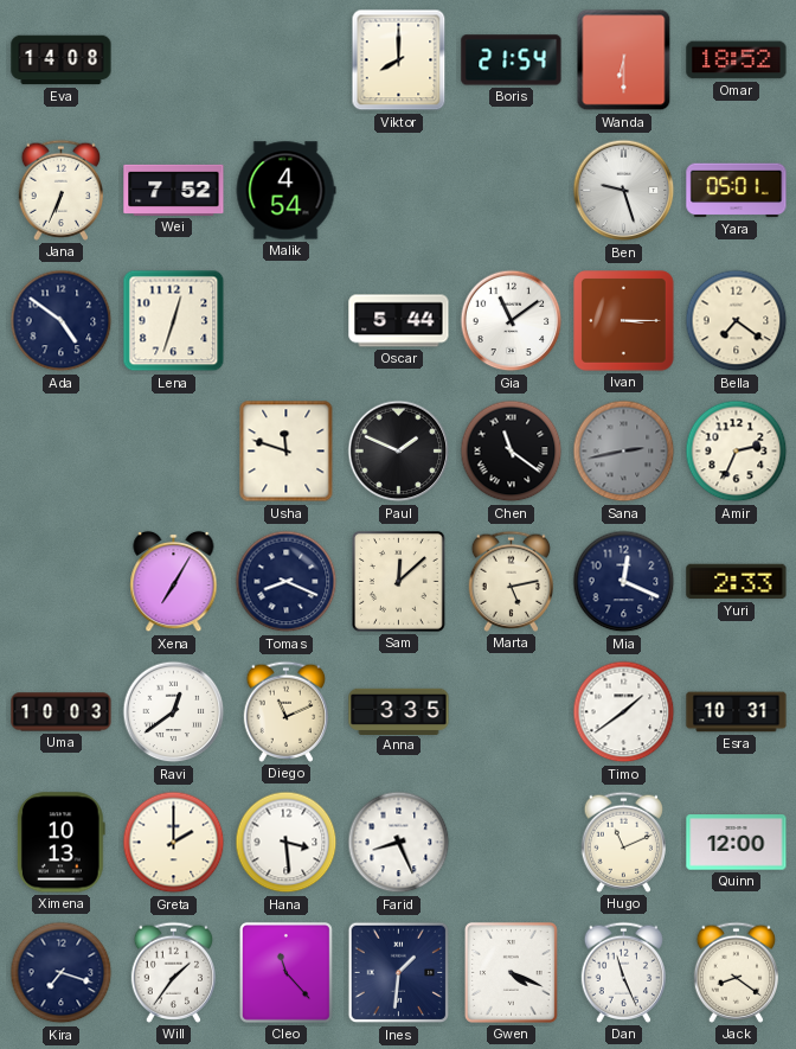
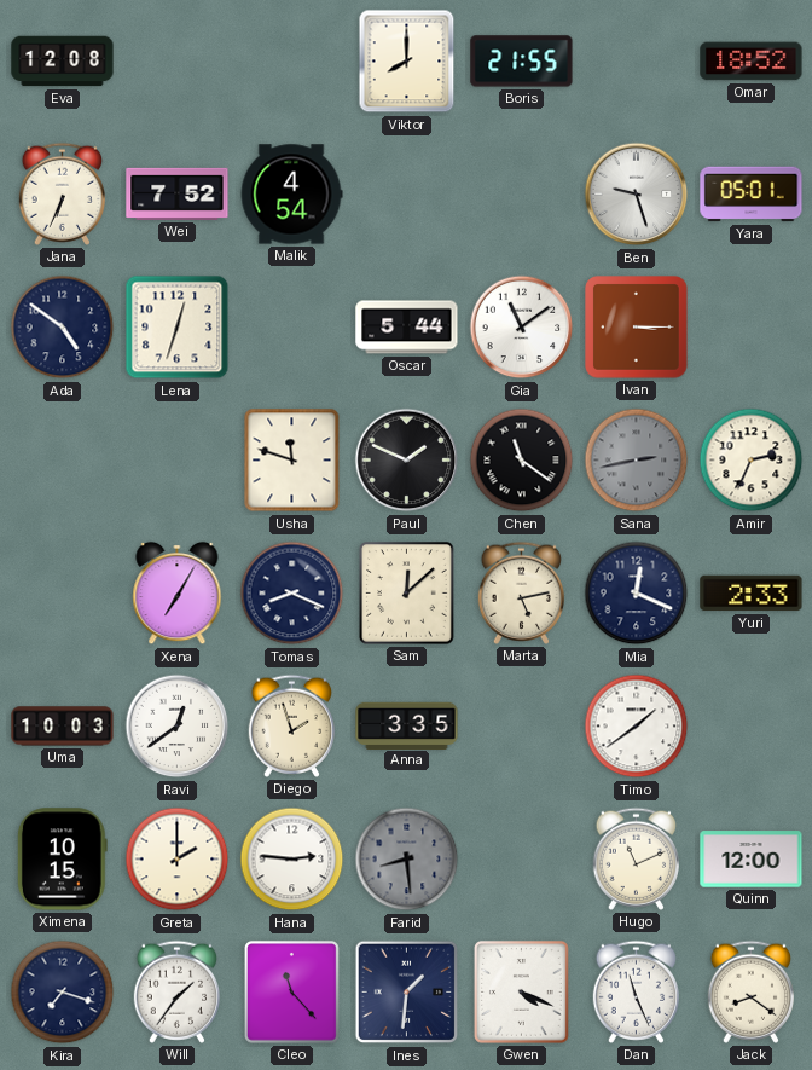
Eva: 14:08 -> 12:08 (63, 62)
Boris: 21:54 -> 21:55 (522, 62)
Wanda: 6:30 -> none (624, 60)
Bella: 7:21 -> none (737, 321)
Diego: 11:11 -> 1:57 (291, 725)
Esra: 10:31 -> none (737, 712)
Ximena: 10:13 -> 10:15 (62, 860)
Hana: 3:29 -> 2:46 (292, 860)
Farid: 8:26 -> 8:29 (407, 860)
Farid dial: white -> grey (407, 860)
